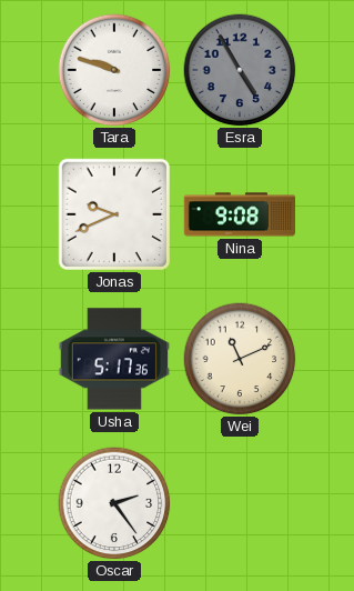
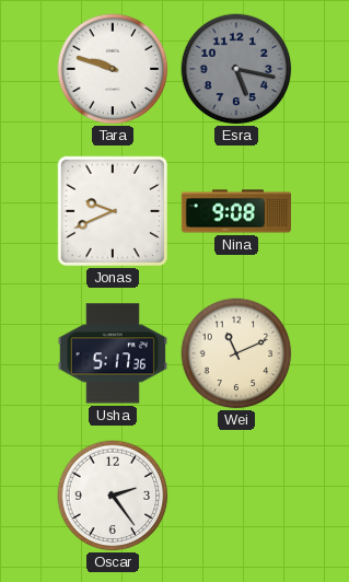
Esra: 4:55 -> 5:17 (236, 69)
